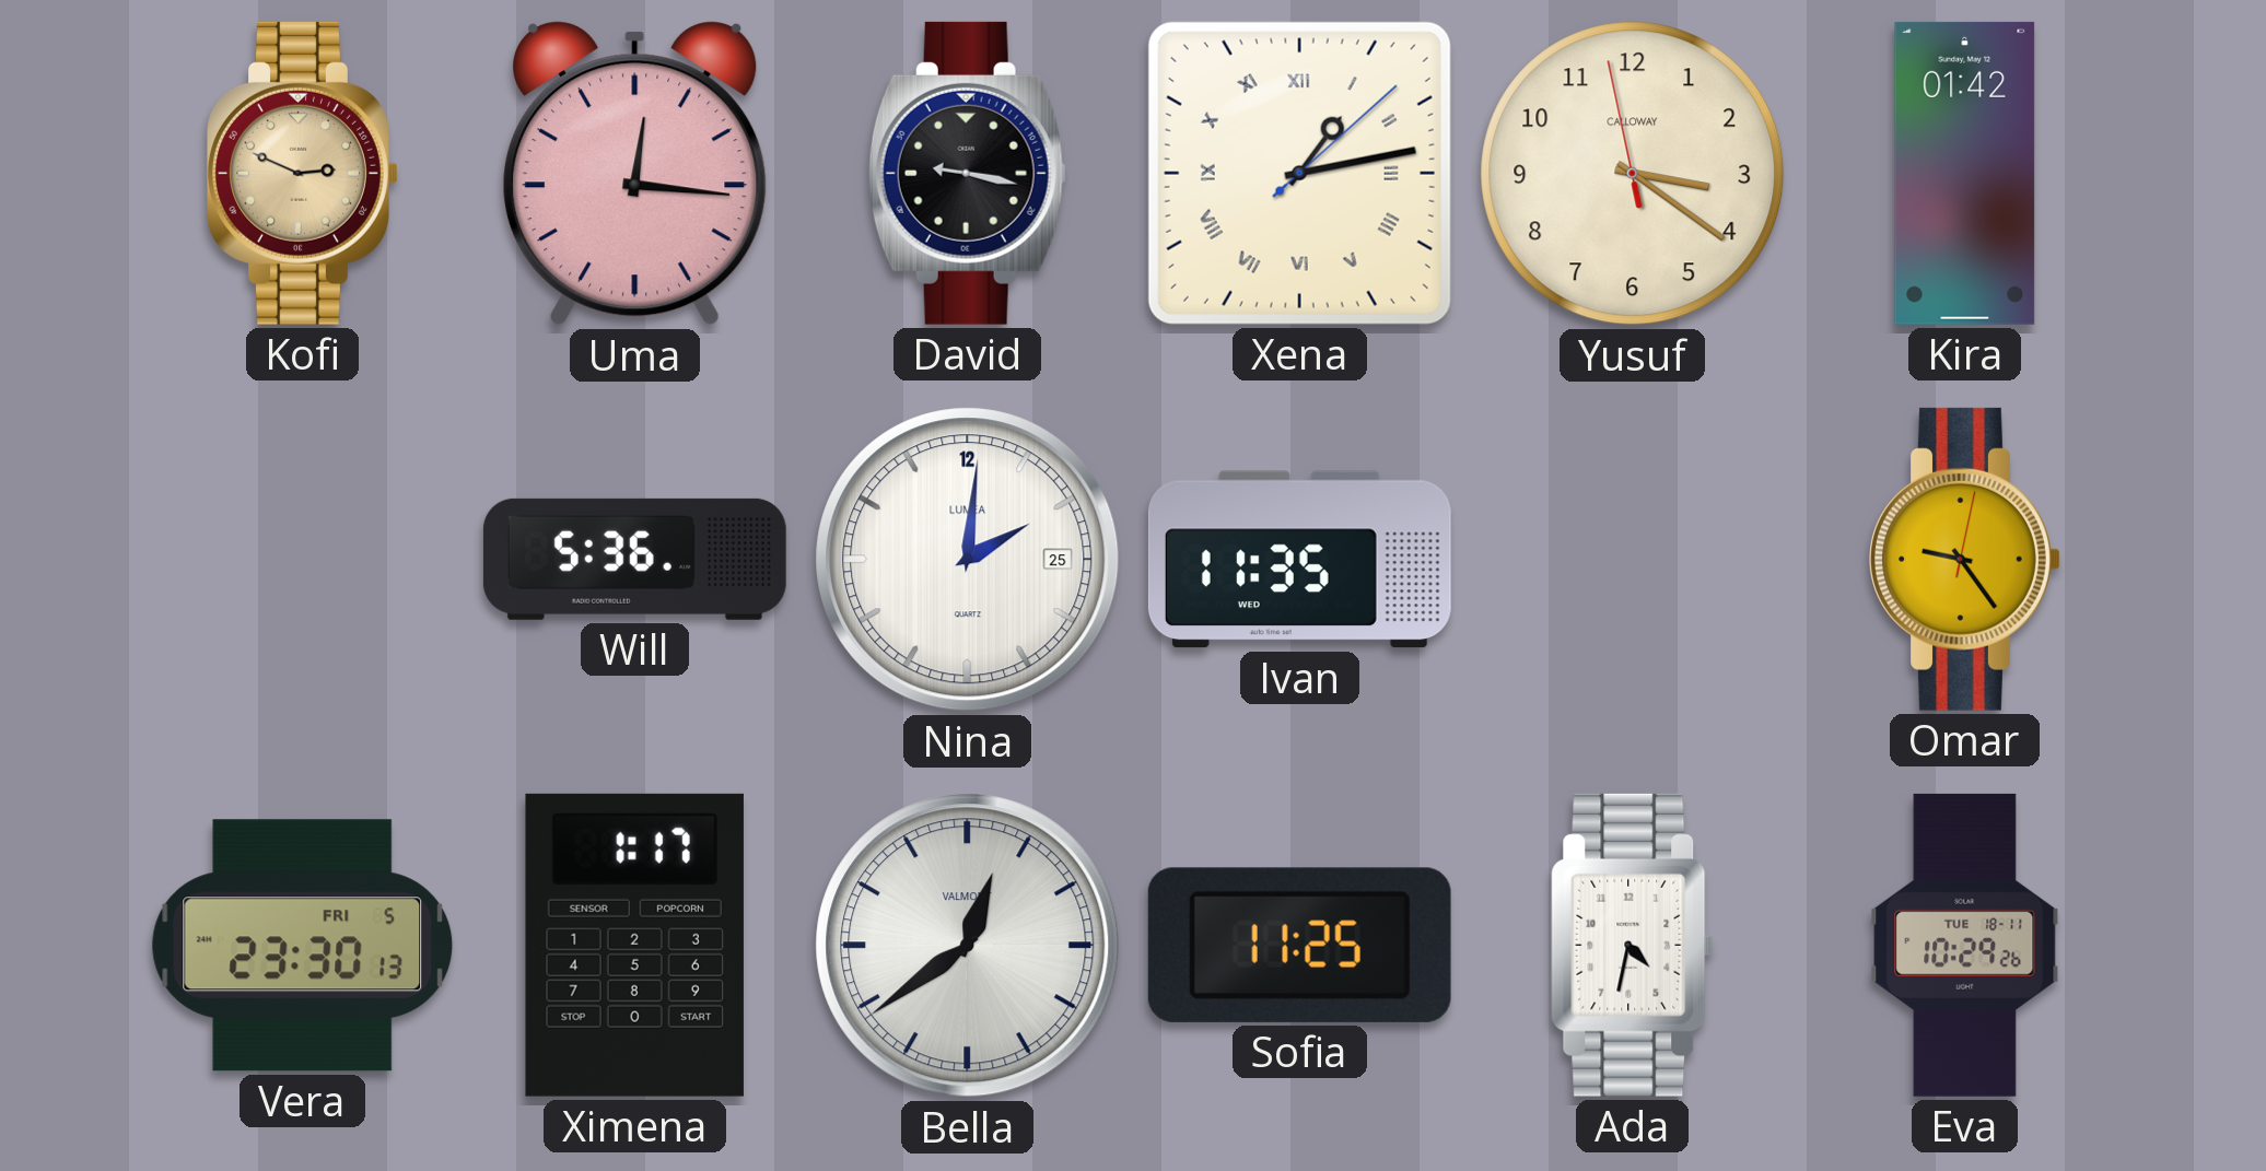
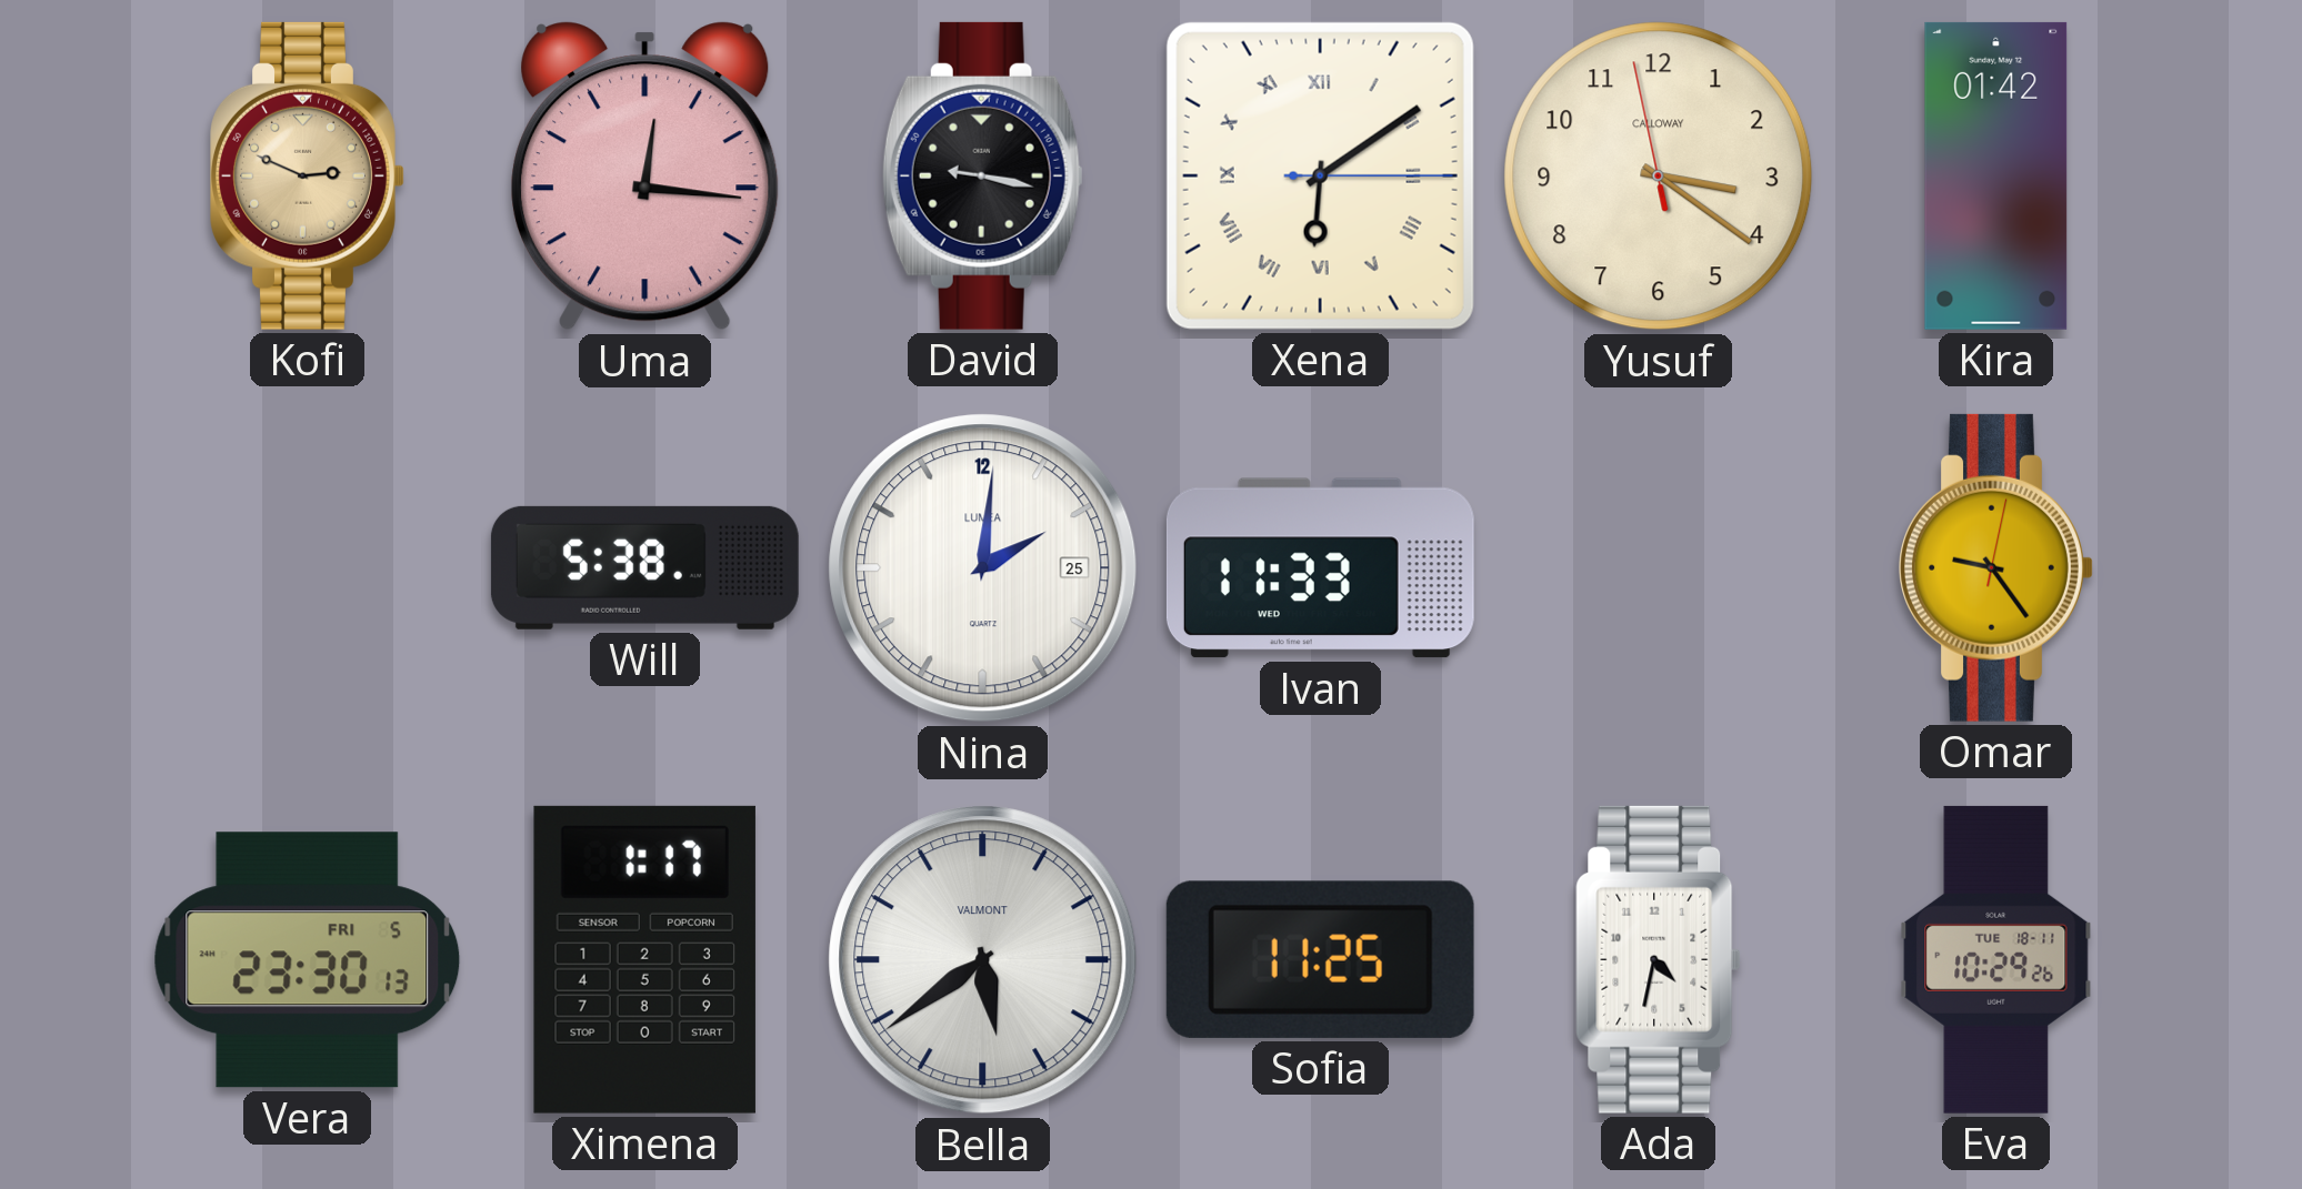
Xena: 1:13 -> 6:09 (1320, 175)
Will: 5:36 -> 5:38 (644, 567)
Ivan: 11:35 -> 11:33 (1320, 568)
Bella: 12:39 -> 5:39 (983, 960)
